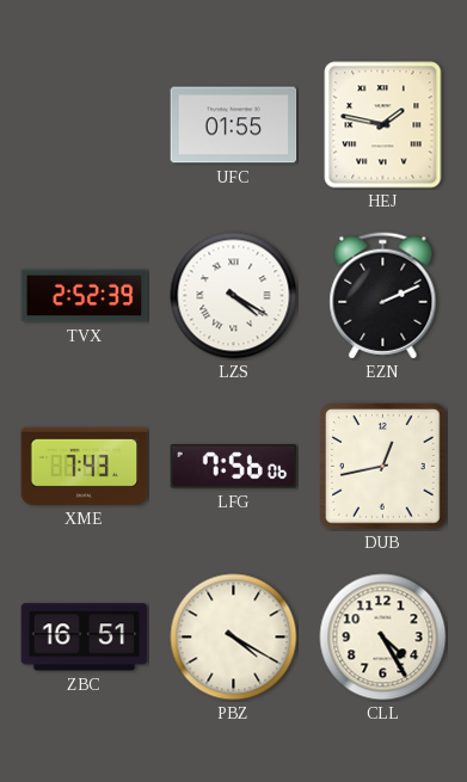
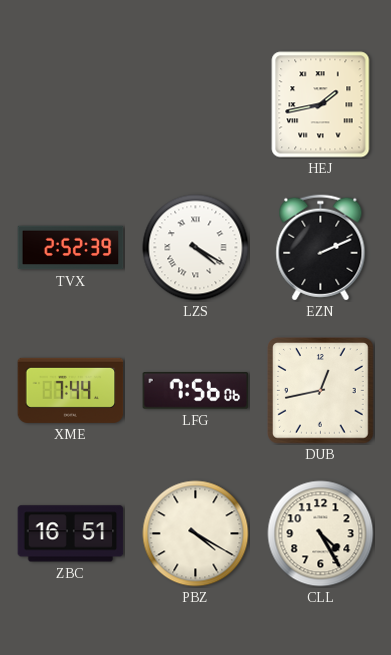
UFC: 01:55 -> none (234, 125)
HEJ: 1:47 -> 1:43 (321, 105)
XME: 7:43 -> 7:44 (71, 390)
